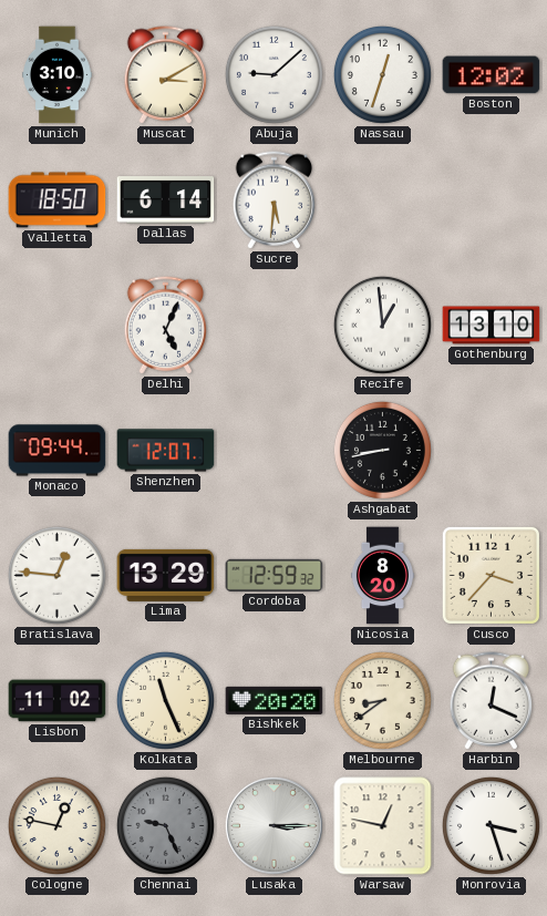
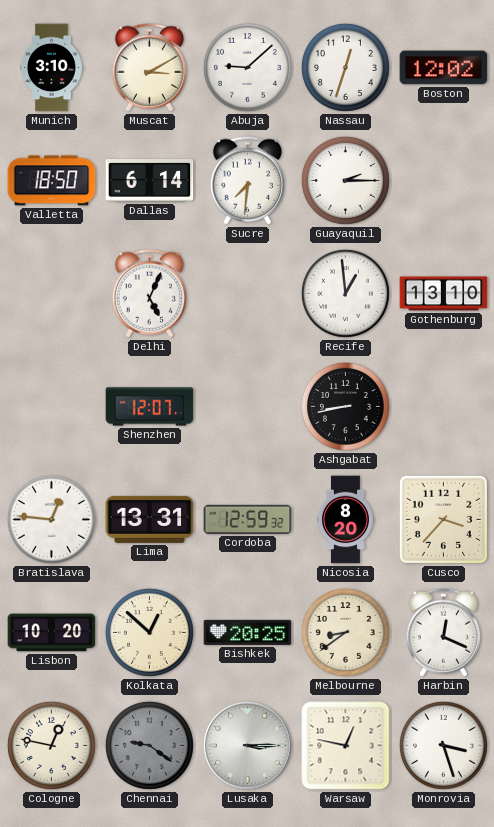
Sucre: 5:31 -> 7:31 (248, 181)
Guayaquil: none -> 2:15 (345, 180)
Monaco: 09:44 -> none (58, 451)
Lima: 13:29 -> 13:31 (150, 519)
Lisbon: 11:02 -> 10:20 (52, 633)
Kolkata: 11:26 -> 12:52 (149, 632)
Bishkek: 20:20 -> 20:25 (248, 632)
Chennai: 9:26 -> 9:21 (149, 745)
